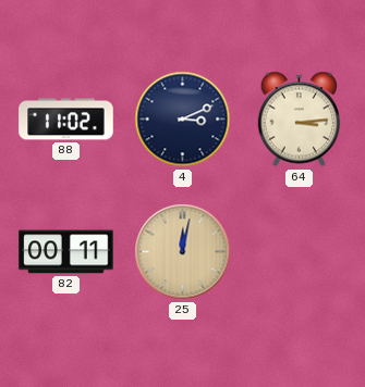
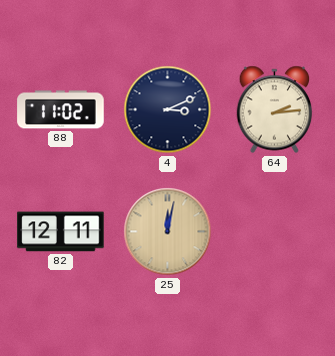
64: 3:14 -> 2:14 (275, 110)
82: 00:11 -> 12:11 (61, 232)
